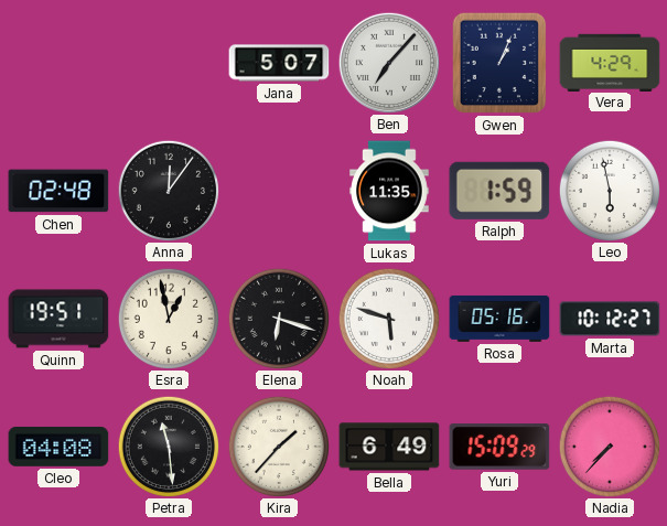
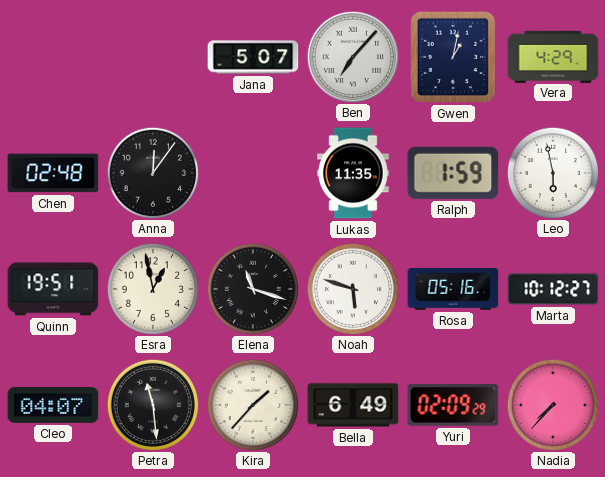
Gwen: 1:04 -> 1:02 (453, 57)
Elena: 6:18 -> 11:18 (252, 288)
Cleo: 04:08 -> 04:07 (53, 405)
Yuri: 15:09 -> 02:09 (453, 405)
